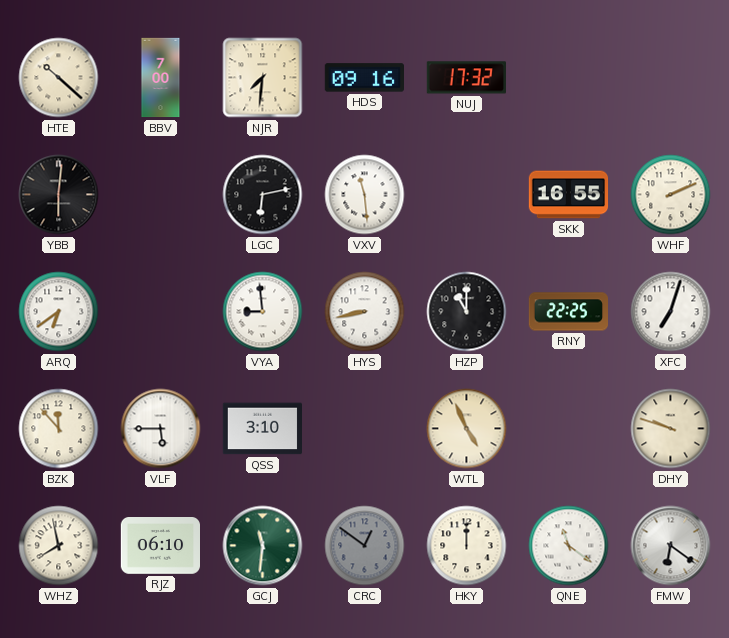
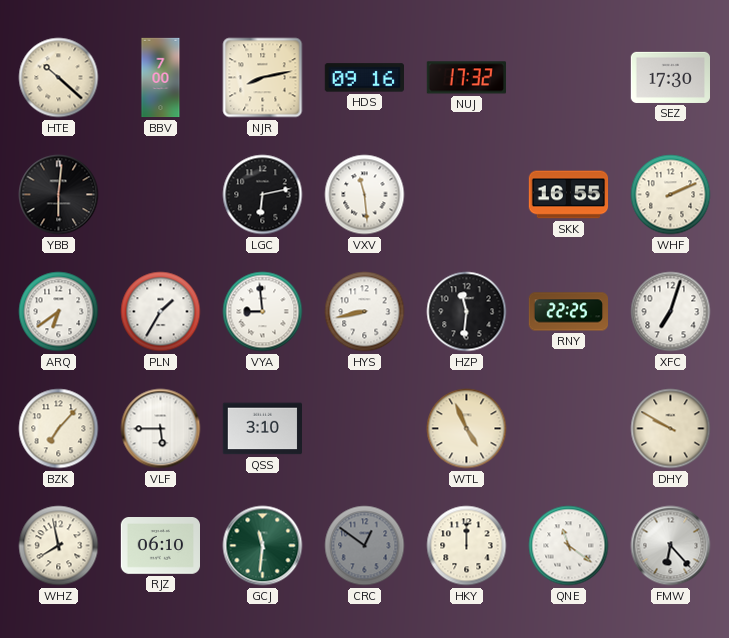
NJR: 7:31 -> 8:13 (263, 78)
SEZ: none -> 17:30 (670, 77)
PLN: none -> 1:35 (161, 312)
HZP: 11:00 -> 11:31 (467, 312)
BZK: 11:53 -> 7:07 (59, 429)
DHY: 9:48 -> 9:50 (671, 429)
FMW: 6:21 -> 6:23 (671, 546)
